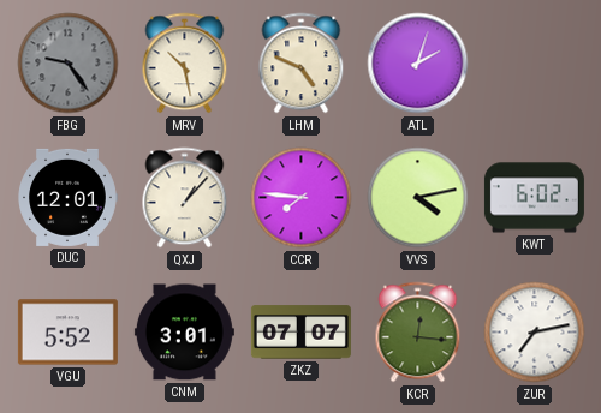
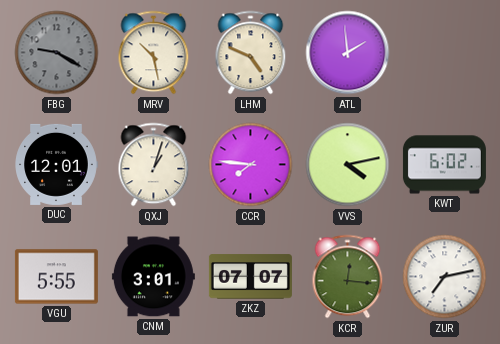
FBG: 9:24 -> 9:20 (57, 53)
ATL: 2:03 -> 1:59 (348, 53)
QXJ: 1:07 -> 1:03 (154, 165)
VGU: 5:52 -> 5:55 (56, 277)
